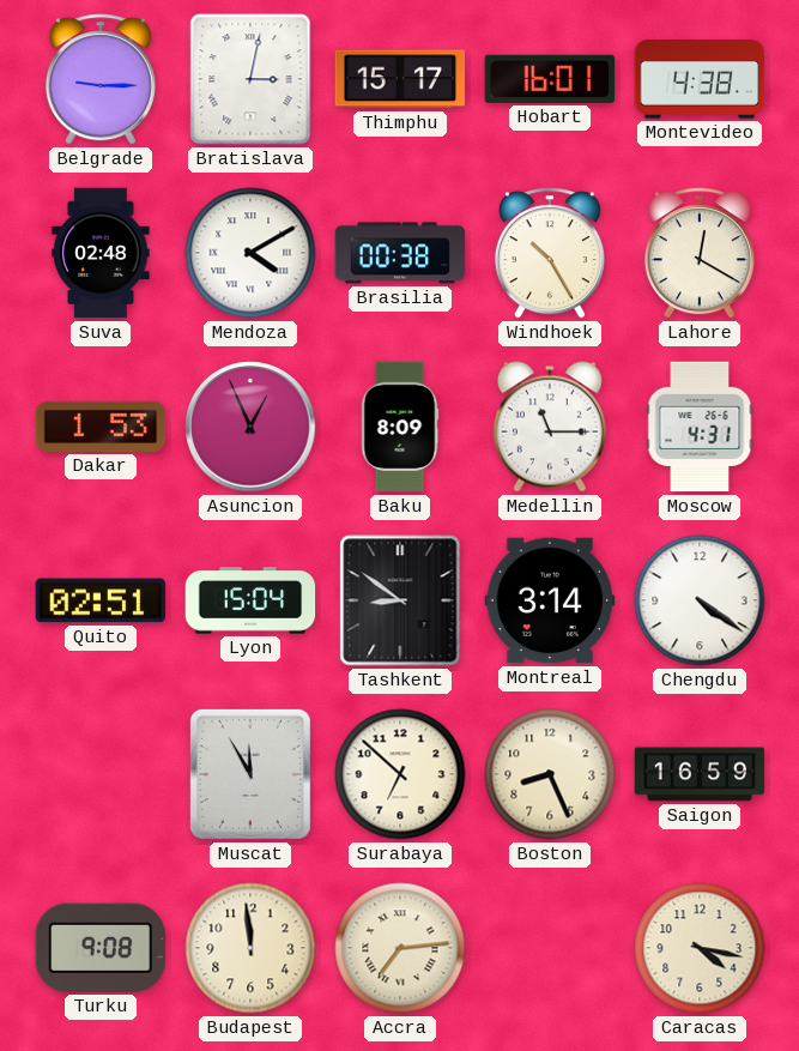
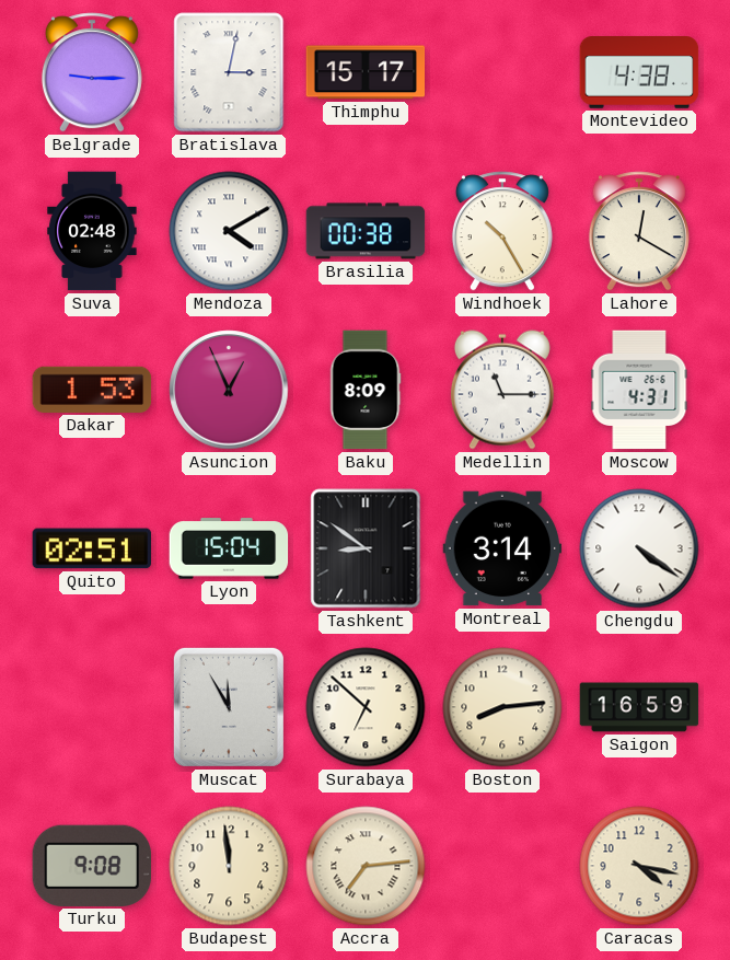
Hobart: 16:01 -> none (550, 79)
Boston: 8:26 -> 8:14 (502, 707)
